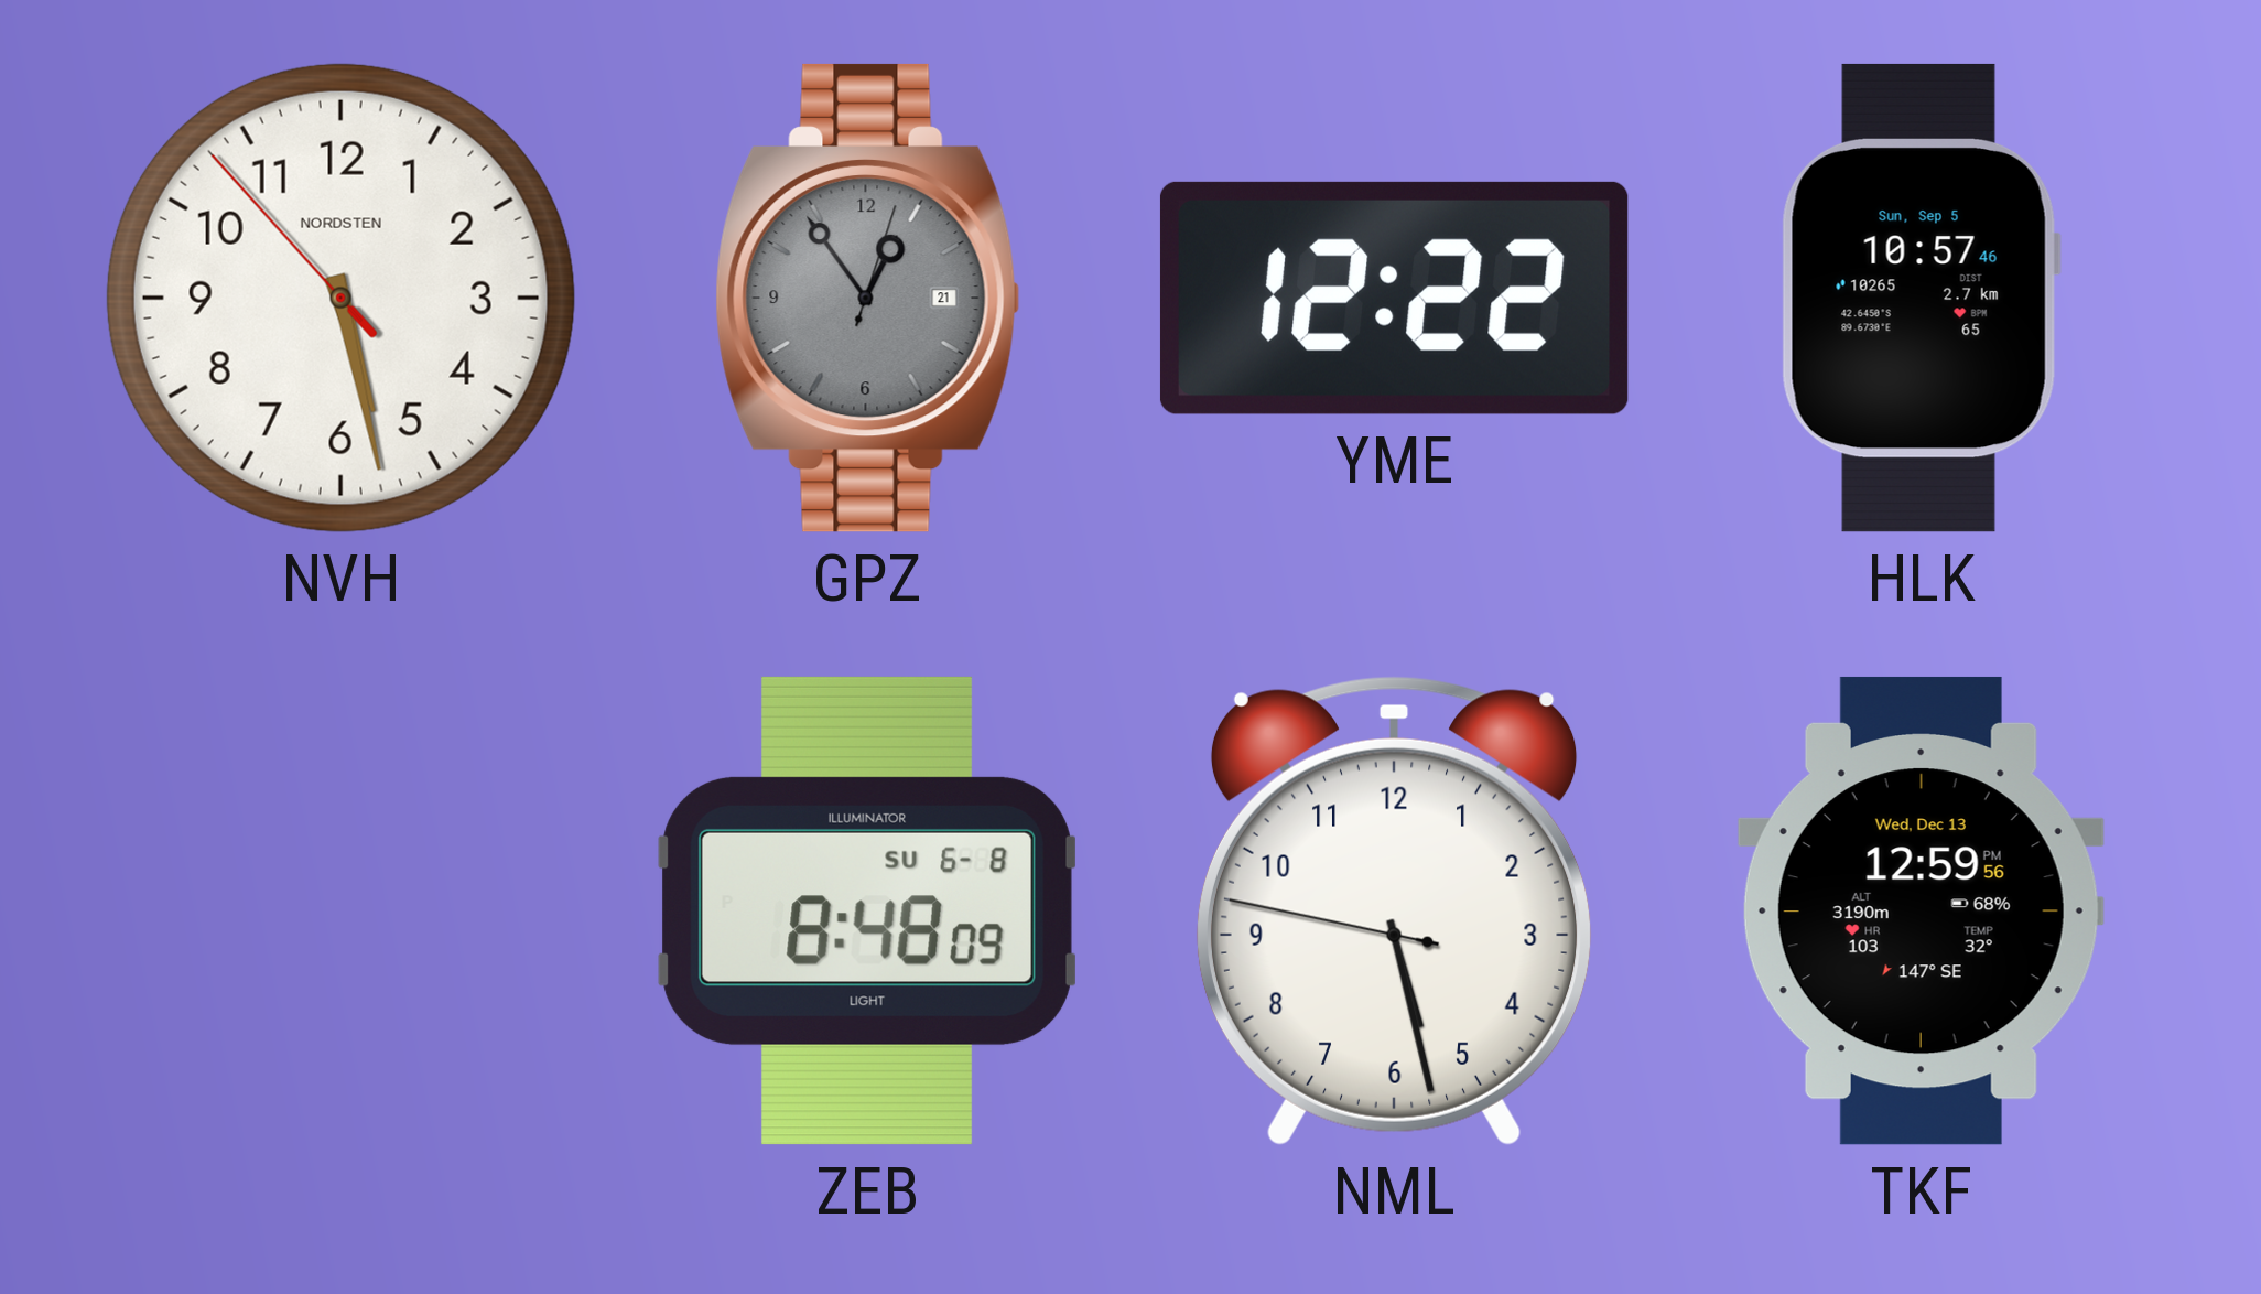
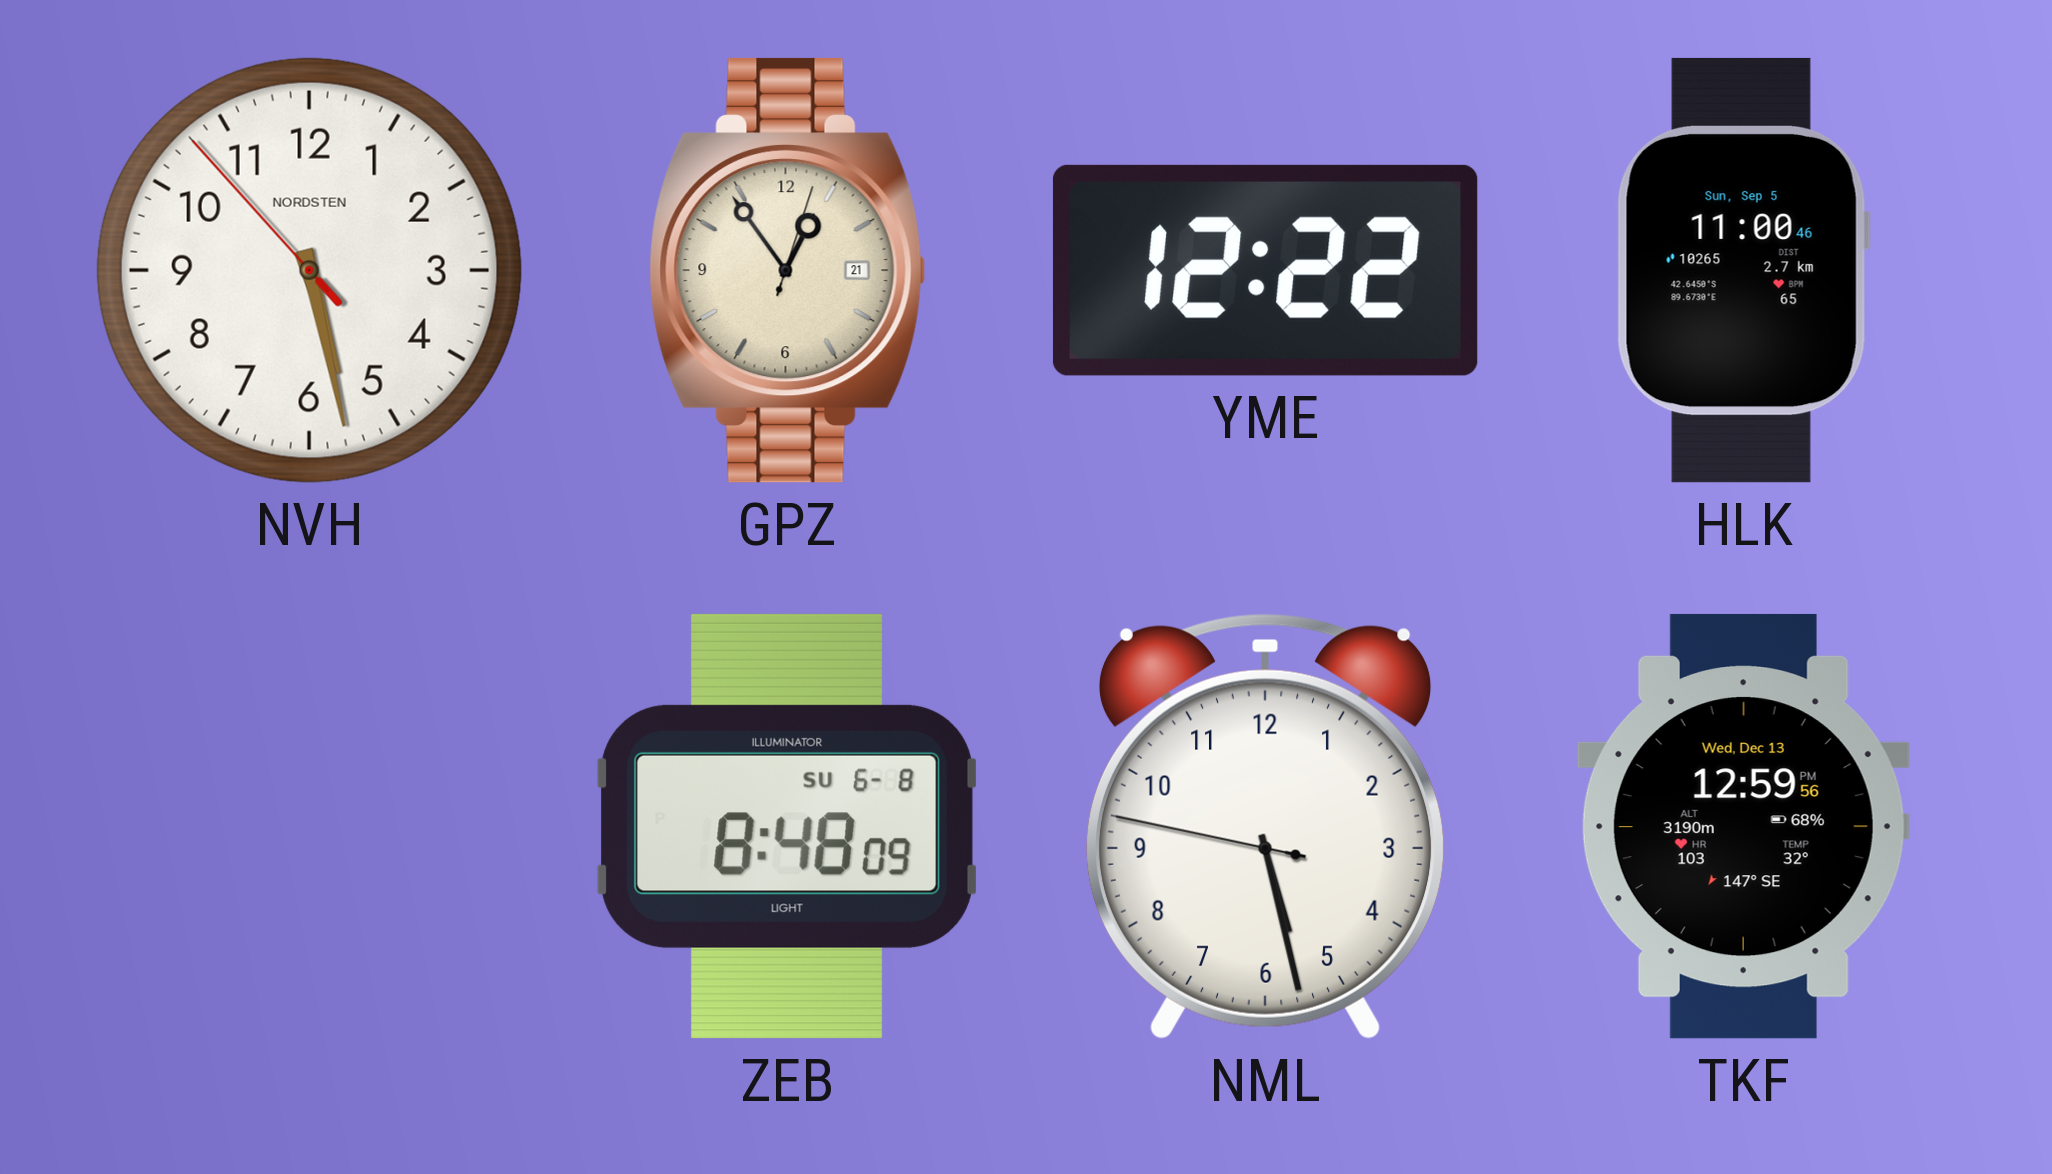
GPZ dial: grey -> cream (788, 270)
HLK: 10:57 -> 11:00 (1743, 270)
